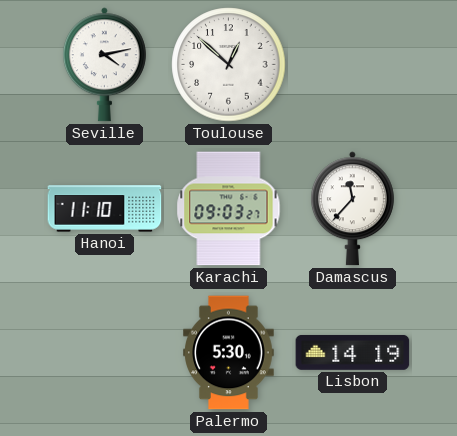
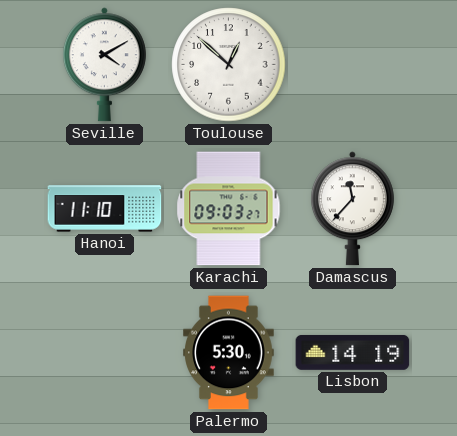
Seville: 4:13 -> 4:10 (104, 65)
